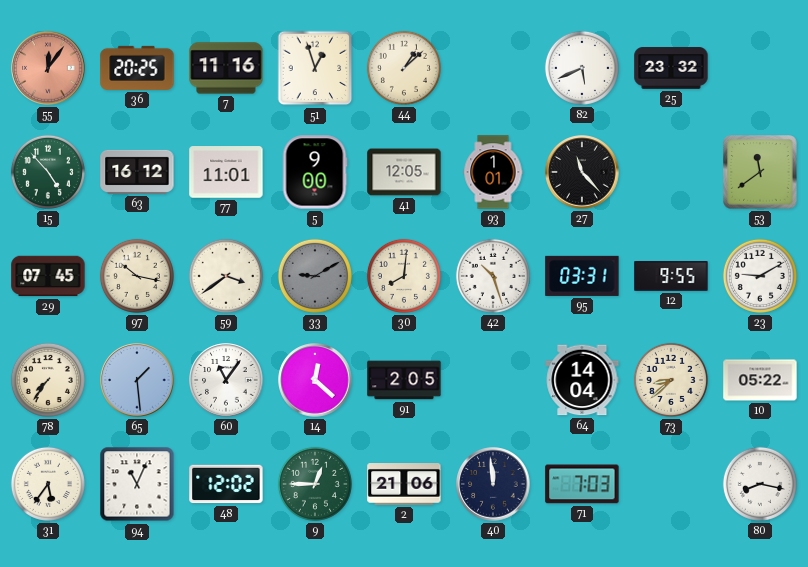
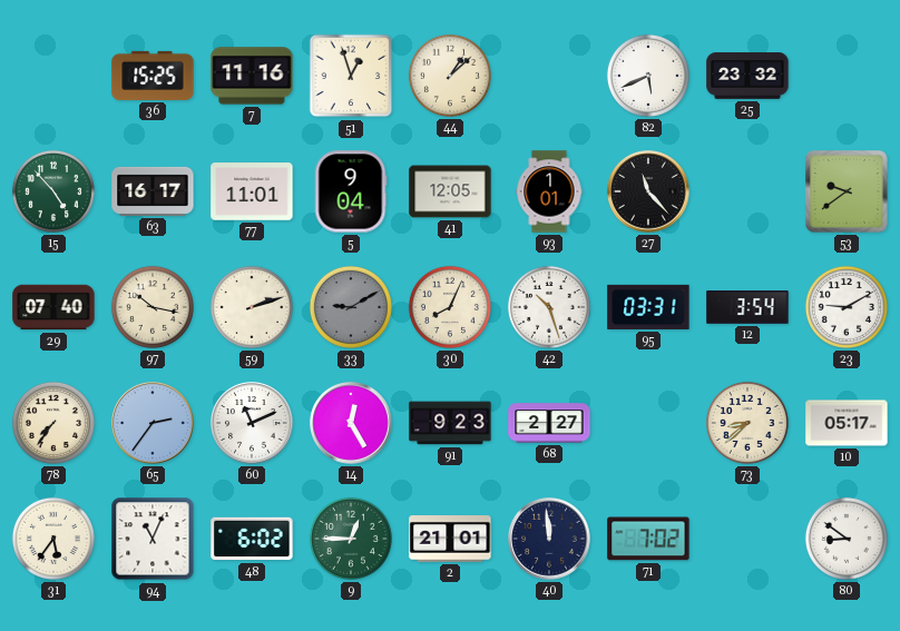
55: 12:06 -> none (48, 68)
36: 20:25 -> 15:25 (153, 76)
63: 16:12 -> 16:17 (153, 191)
5: 9:00 -> 9:04 (351, 191)
53: 11:39 -> 9:39 (847, 191)
29: 07:45 -> 07:40 (53, 307)
59: 3:39 -> 2:12 (252, 307)
30: 8:01 -> 8:04 (450, 307)
12: 9:55 -> 3:54 (747, 307)
65: 1:29 -> 2:36 (153, 423)
60: 11:06 -> 11:11 (252, 423)
14: 12:22 -> 12:25 (351, 423)
91: 2:05 -> 9:23 (450, 423)
68: none -> 2:27 (549, 423)
64: 14:04 -> none (582, 380)
10: 05:22 -> 05:17 (847, 423)
48: 12:02 -> 6:02 (252, 539)
2: 21:06 -> 21:01 (450, 540)
71: 7:03 -> 7:02 (648, 539)
80: 8:17 -> 8:51 (847, 539)
